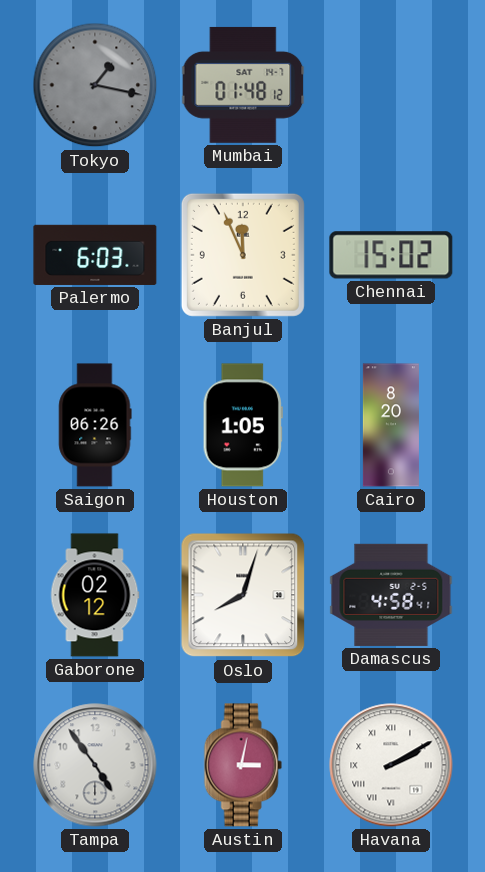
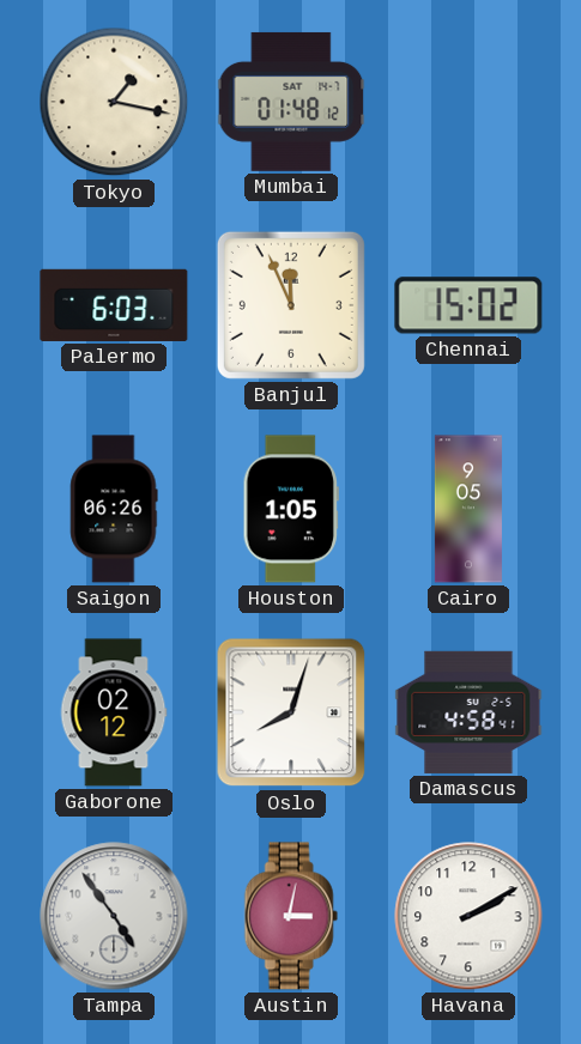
Tokyo dial: grey -> cream (114, 102)
Cairo: 8:20 -> 9:05 (468, 509)
Havana numerals: Roman -> Arabic (468, 916)
